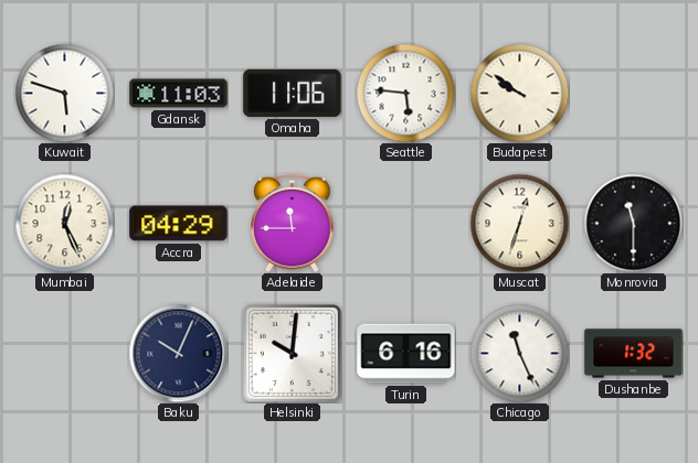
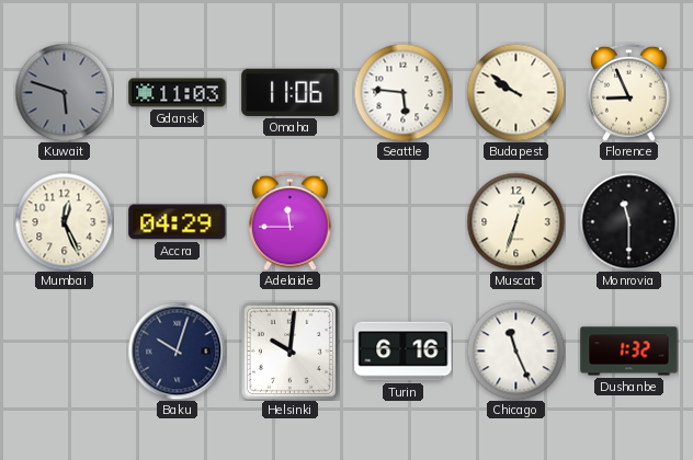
Kuwait dial: white -> grey (64, 92)
Florence: none -> 8:56 (629, 92)
Baku: 10:04 -> 10:03 (177, 350)
